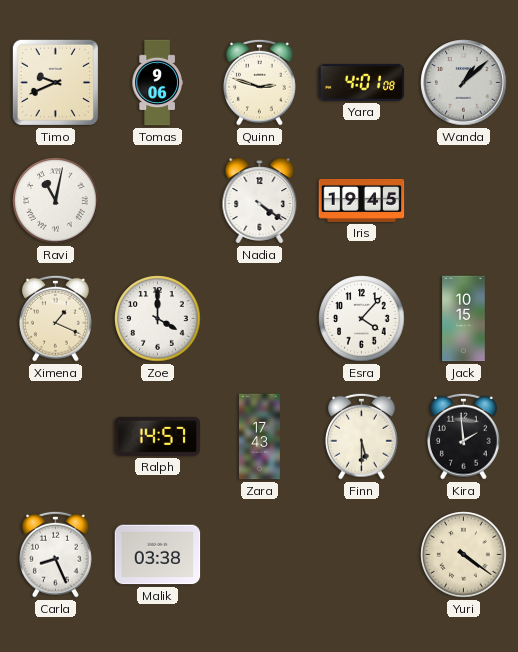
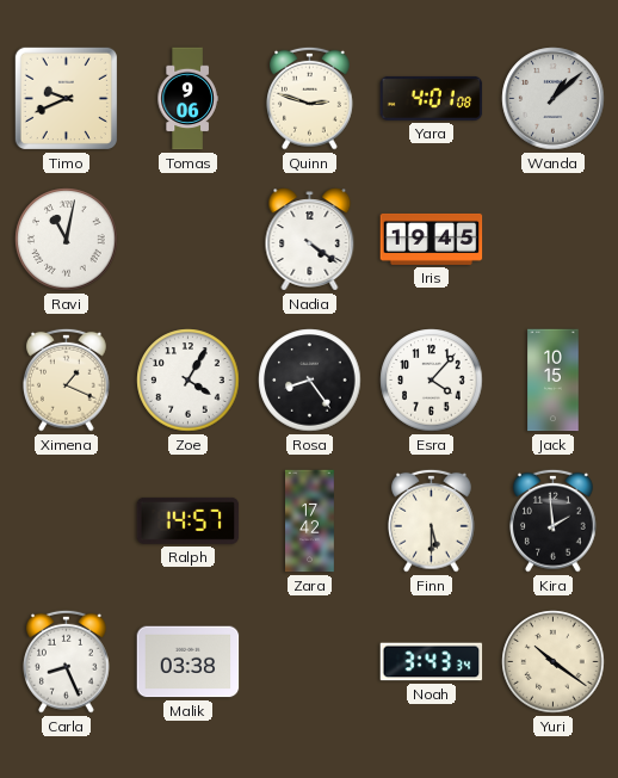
Zoe: 4:00 -> 4:05 (189, 381)
Rosa: none -> 8:24 (310, 381)
Zara: 17:43 -> 17:42 (310, 521)
Noah: none -> 3:43 (432, 662)
Yuri: 4:21 -> 10:21 (554, 662)
